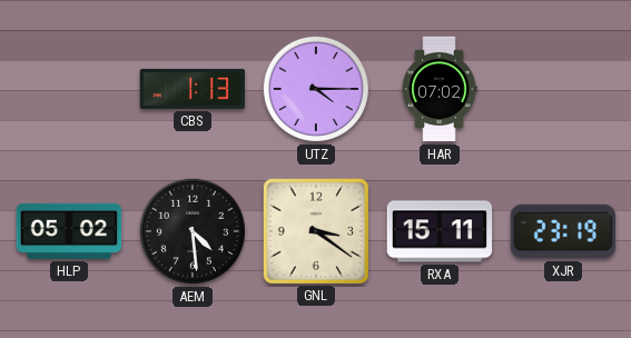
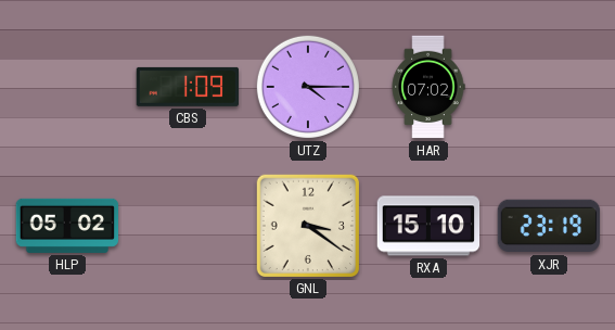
CBS: 1:13 -> 1:09 (187, 87)
AEM: 4:29 -> none (193, 231)
RXA: 15:11 -> 15:10 (428, 226)
